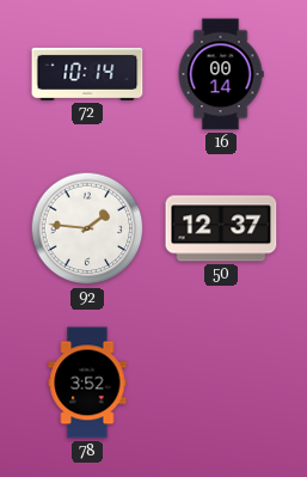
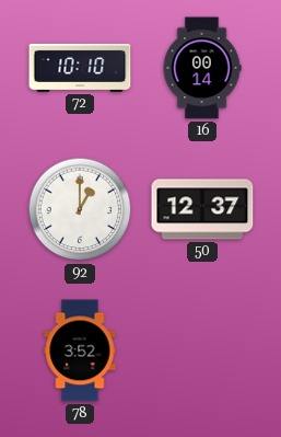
72: 10:14 -> 10:10 (80, 68)
92: 1:46 -> 1:00 (80, 209)
